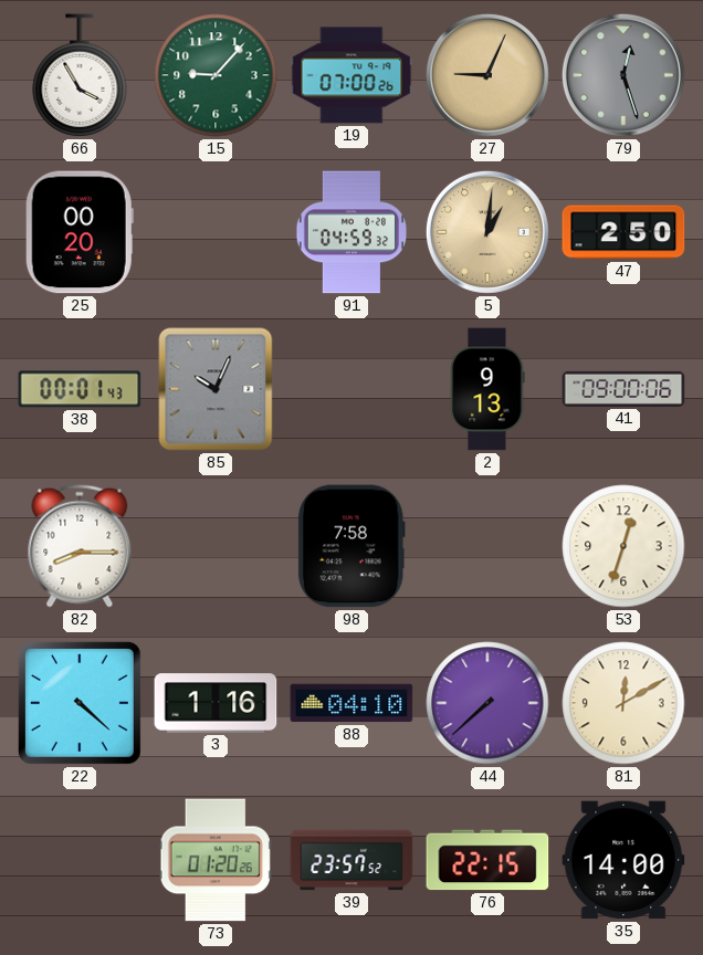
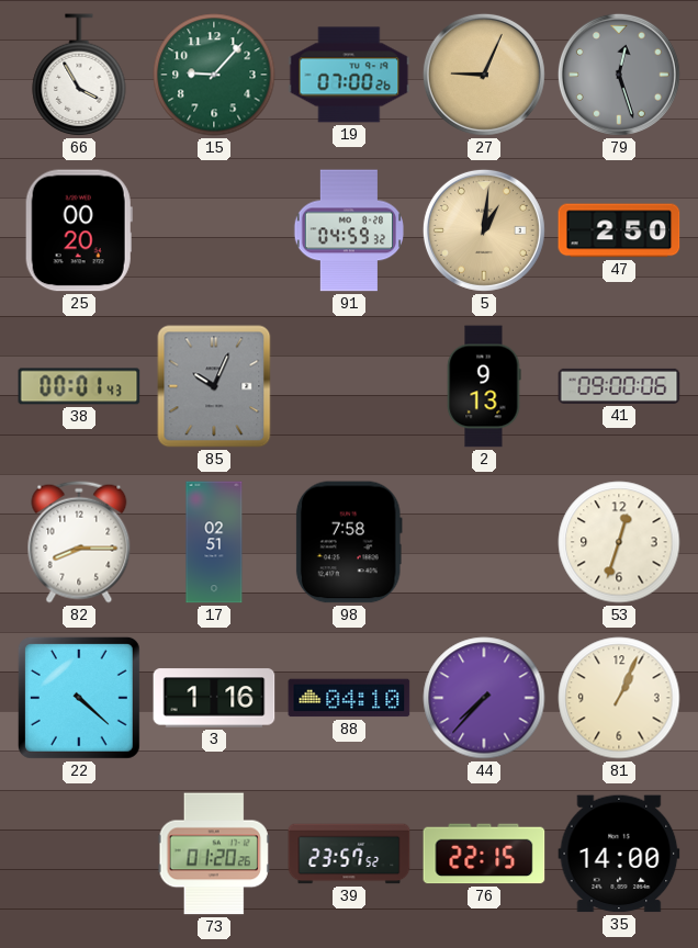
17: none -> 02:51 (214, 542)
44: 7:38 -> 7:37 (484, 698)
81: 12:10 -> 1:04 (619, 698)
